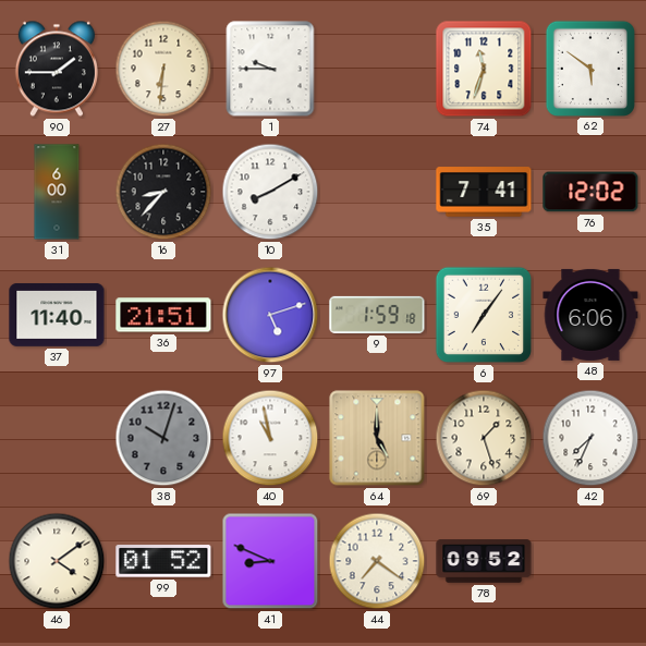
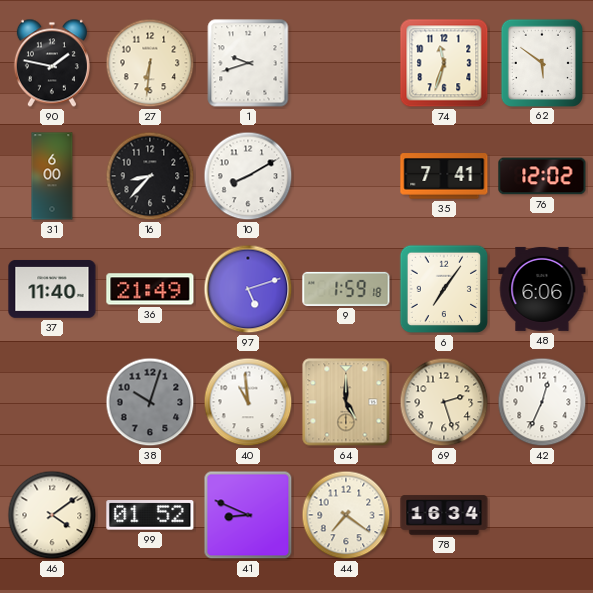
90: 1:45 -> 1:47 (52, 63)
1: 9:45 -> 9:42 (248, 63)
36: 21:51 -> 21:49 (150, 289)
40: 10:58 -> 10:59 (248, 402)
69: 1:27 -> 2:27 (444, 402)
42: 7:34 -> 12:34 (542, 402)
78: 09:52 -> 16:34 (444, 515)
